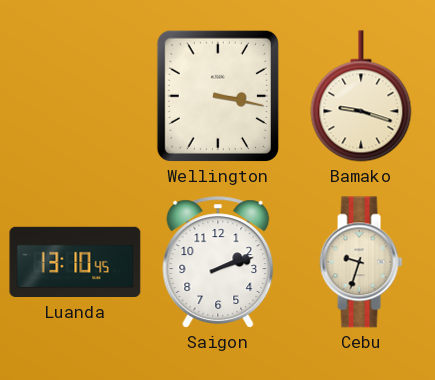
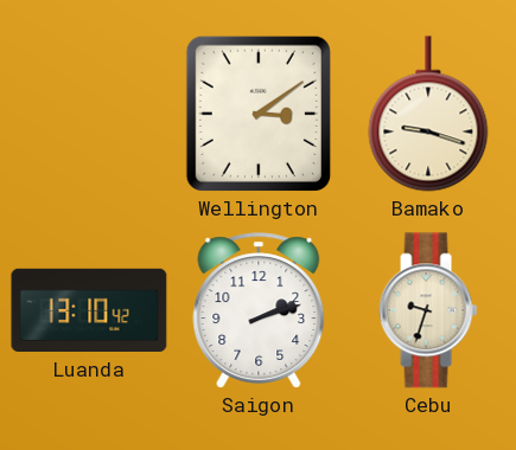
Wellington: 3:17 -> 3:09 (259, 114)
Luanda: 13:10:45 -> 13:10:42 (89, 310)
